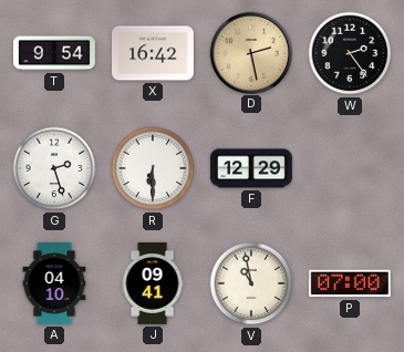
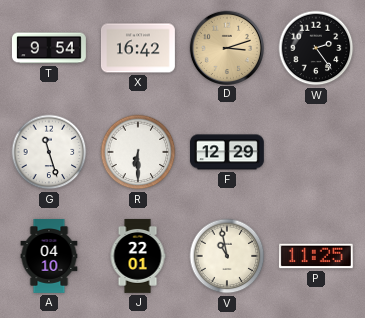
D: 2:28 -> 3:12 (226, 47)
G: 2:27 -> 11:27 (49, 152)
J: 09:41 -> 22:01 (138, 256)
P: 07:00 -> 11:25 (316, 256)
